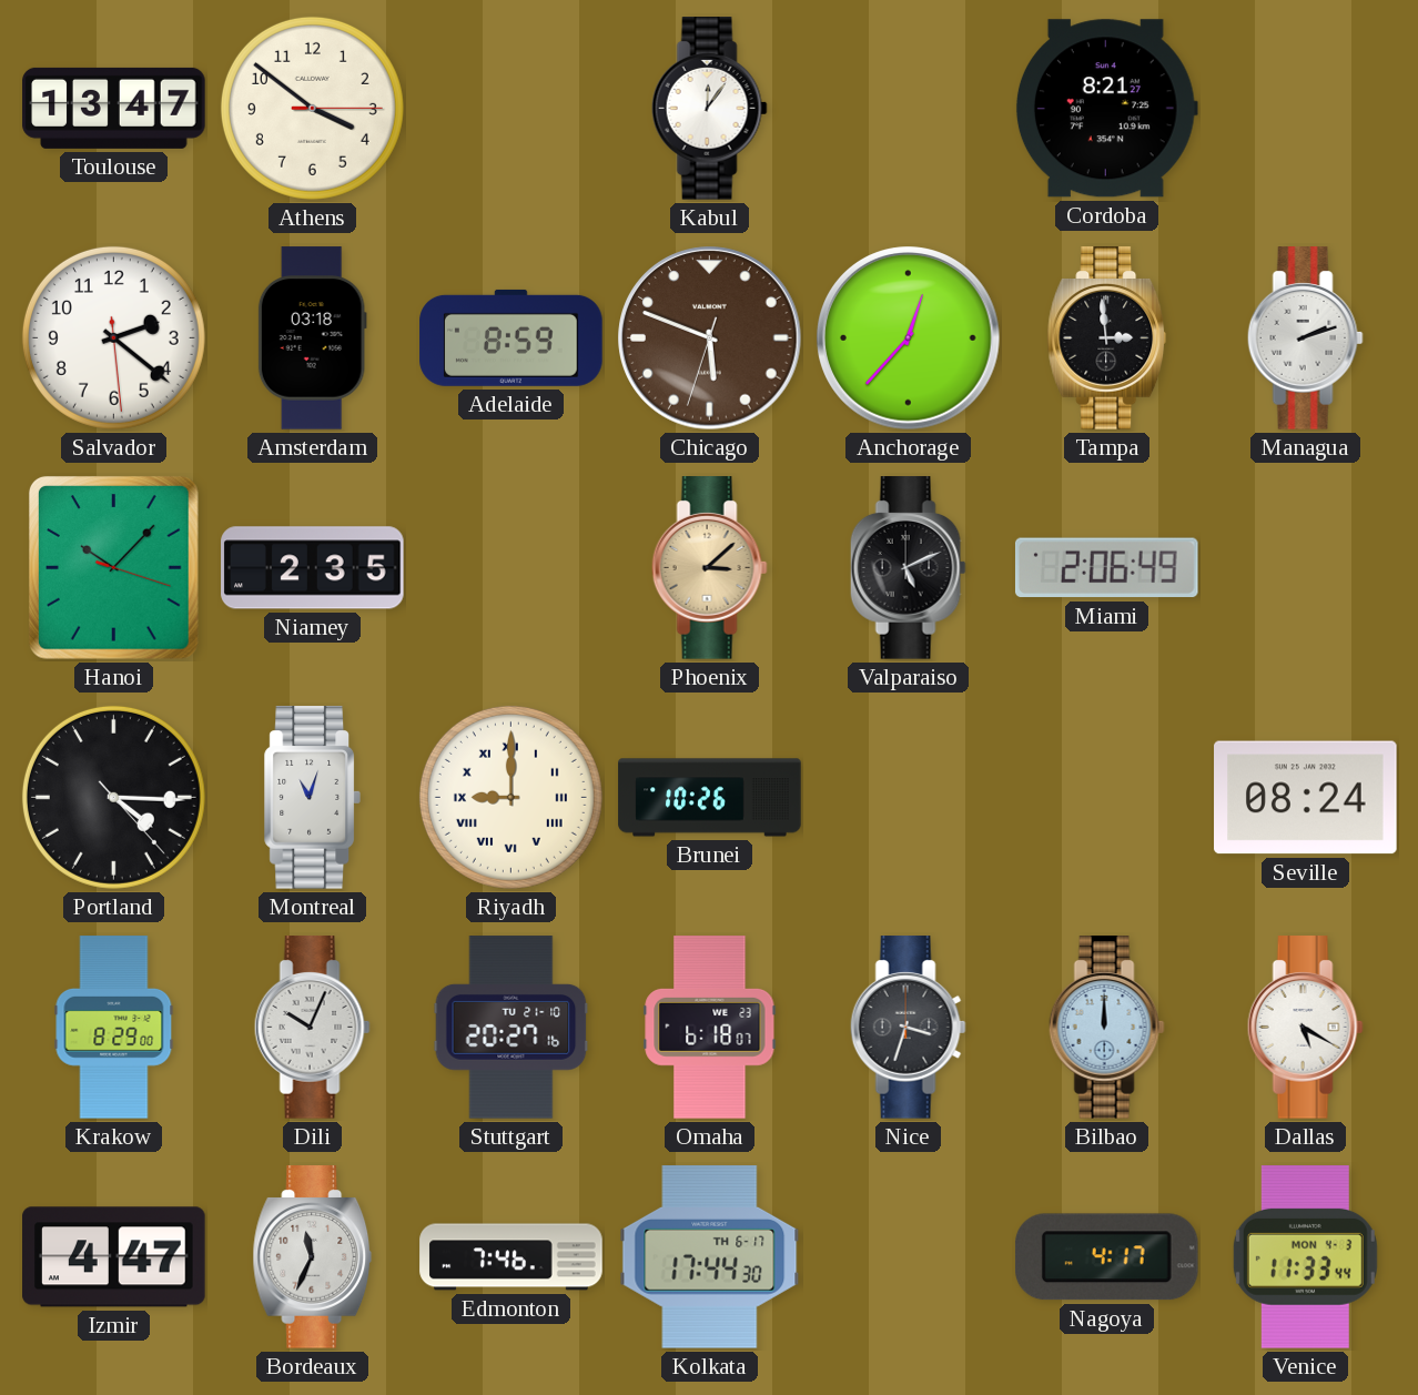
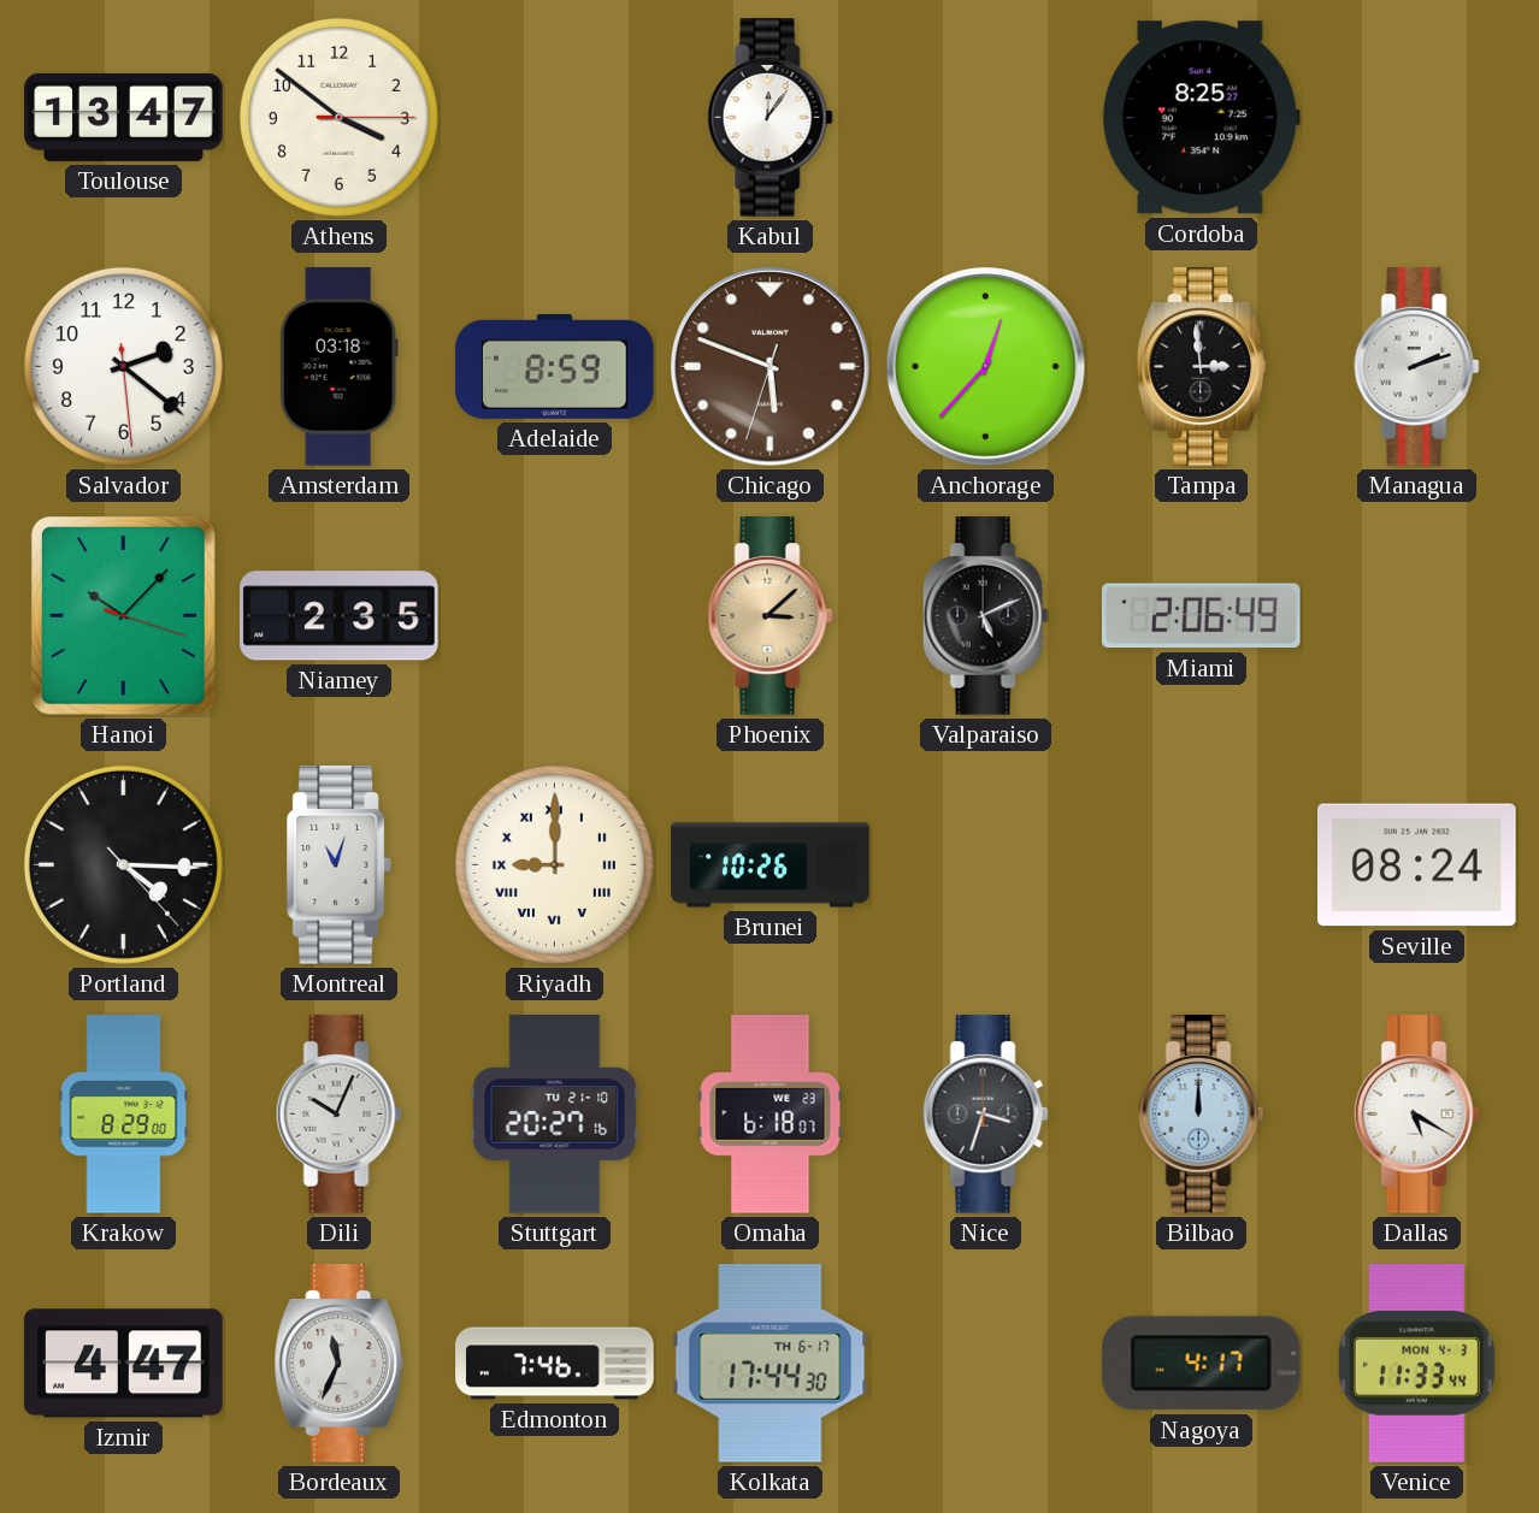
Cordoba: 8:21 -> 8:25 (1201, 118)
